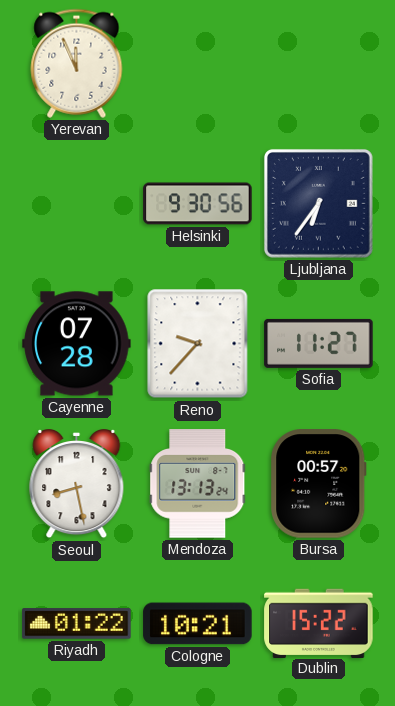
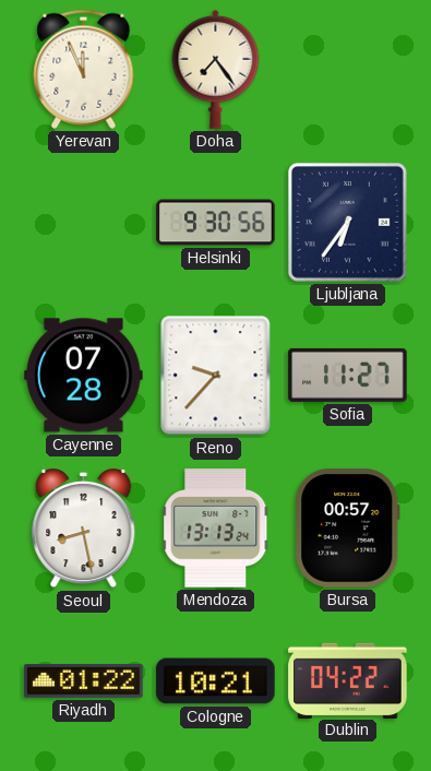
Doha: none -> 7:24 (216, 69)
Dublin: 15:22 -> 04:22 (348, 680)
